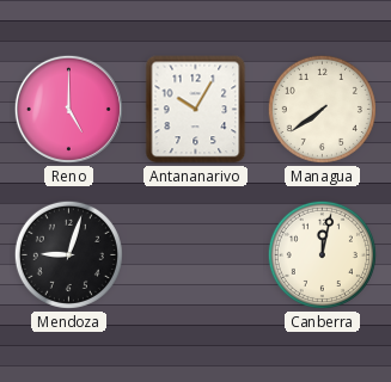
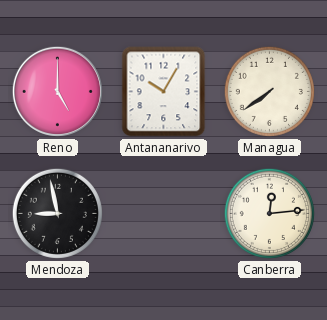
Mendoza: 9:03 -> 8:58 (57, 213)
Canberra: 12:02 -> 12:14 (269, 213)
